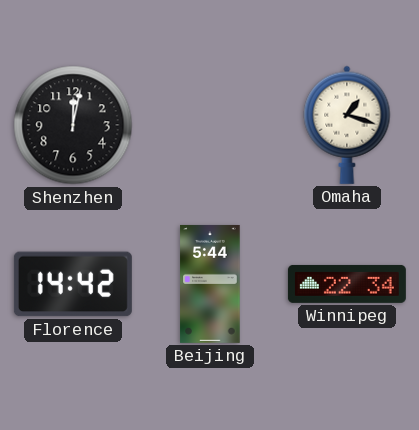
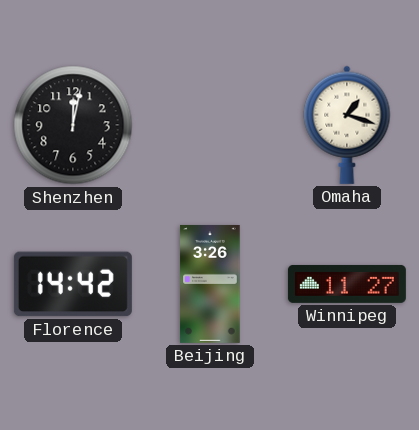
Beijing: 5:44 -> 3:26 (210, 284)
Winnipeg: 22:34 -> 11:27 (347, 284)
